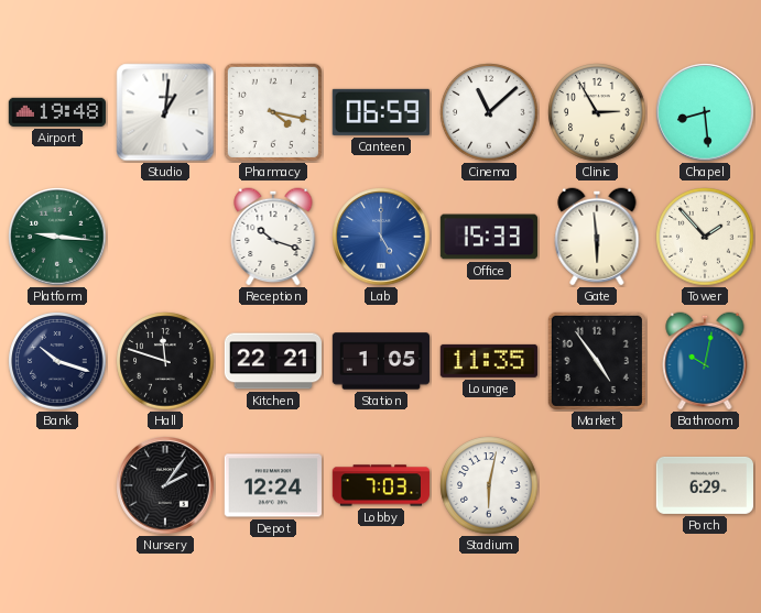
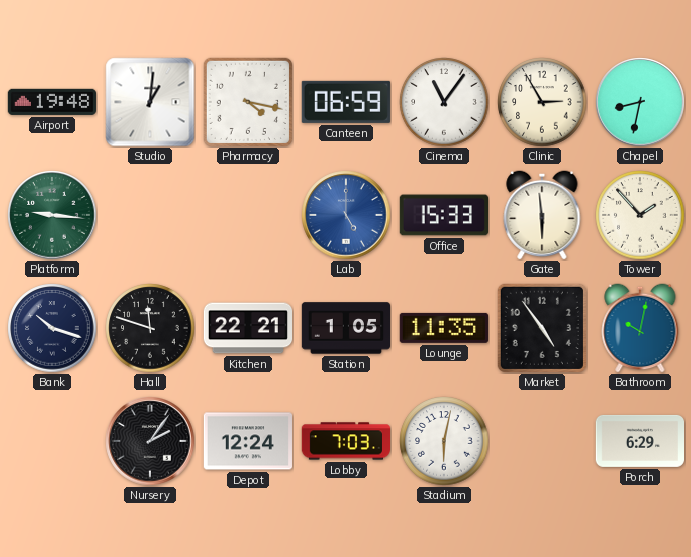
Cinema: 11:08 -> 11:06 (444, 102)
Chapel: 8:29 -> 8:32 (640, 102)
Reception: 10:18 -> none (273, 237)
